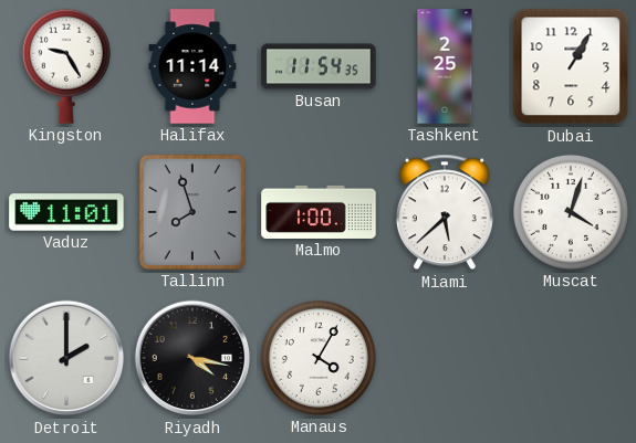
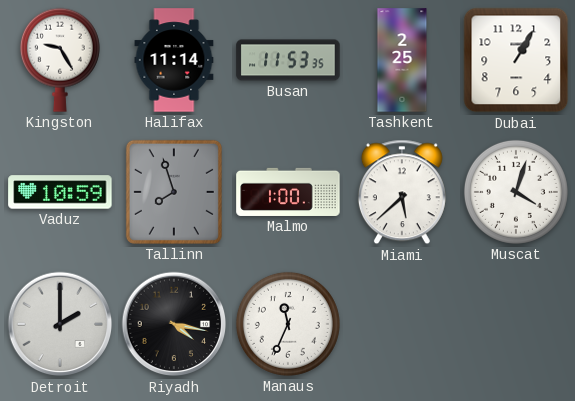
Busan: 11:54 -> 11:53 (288, 60)
Vaduz: 11:01 -> 10:59 (60, 192)
Manaus: 4:05 -> 11:34 (288, 324)
